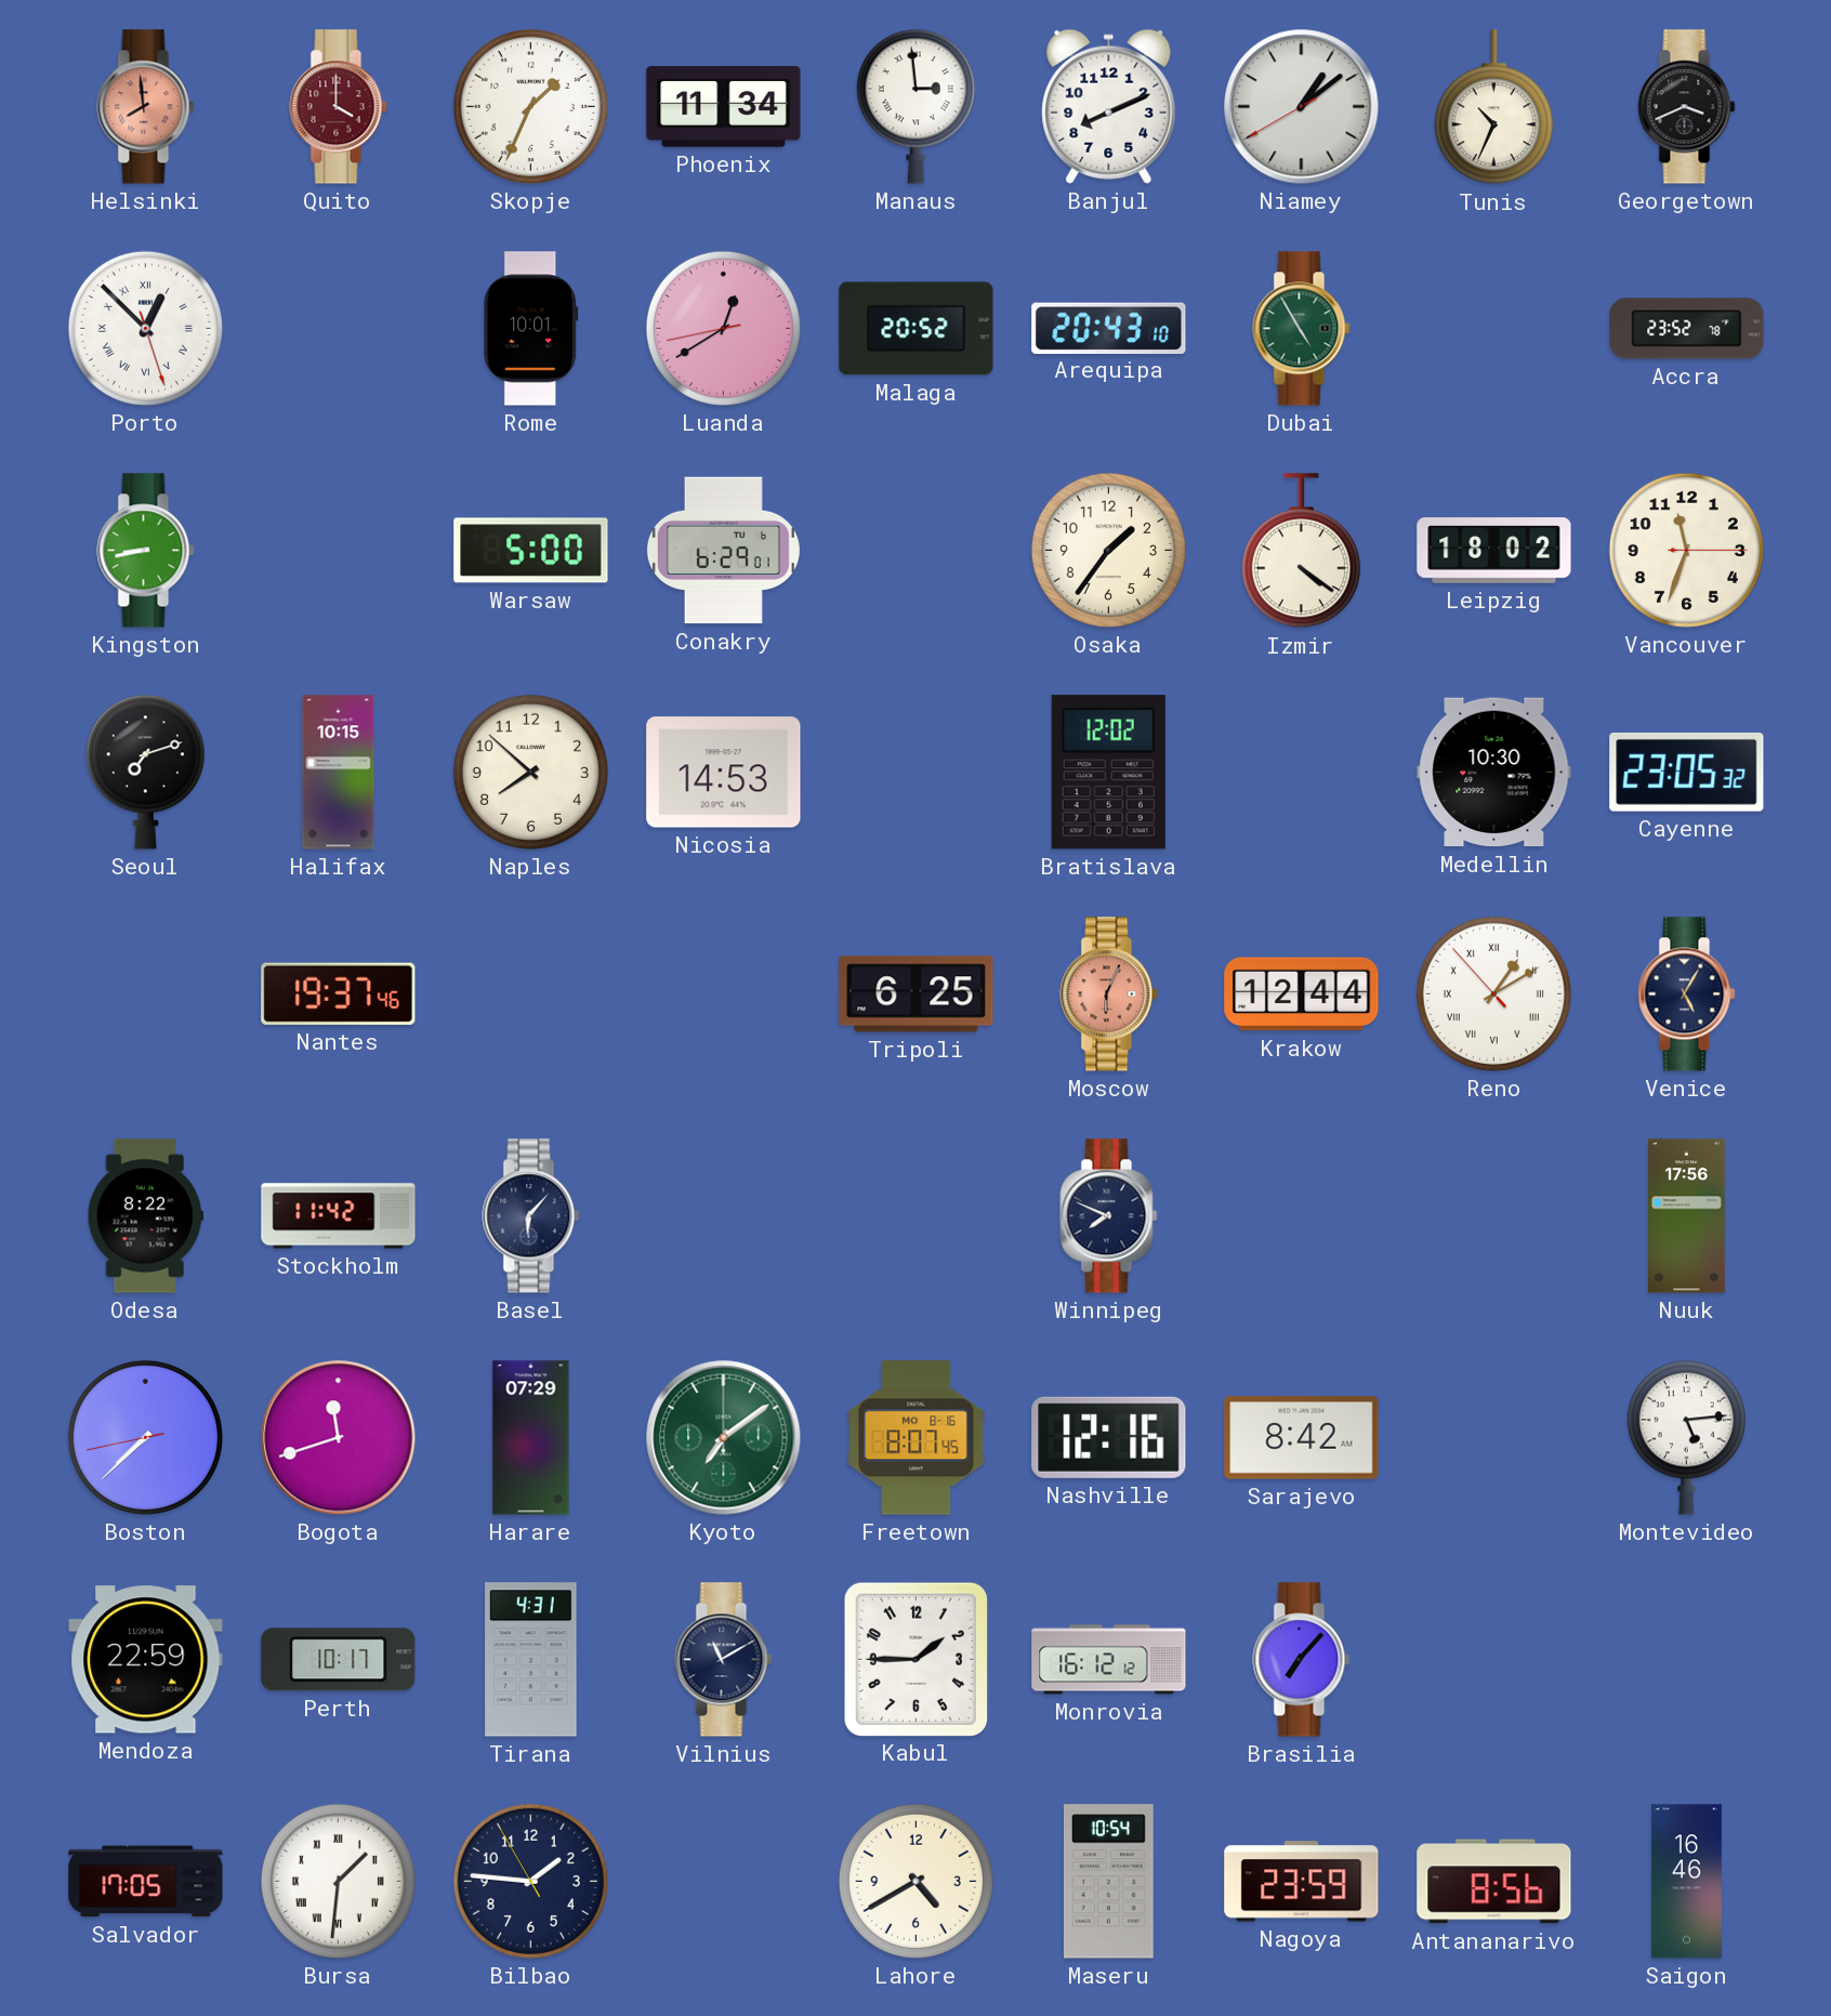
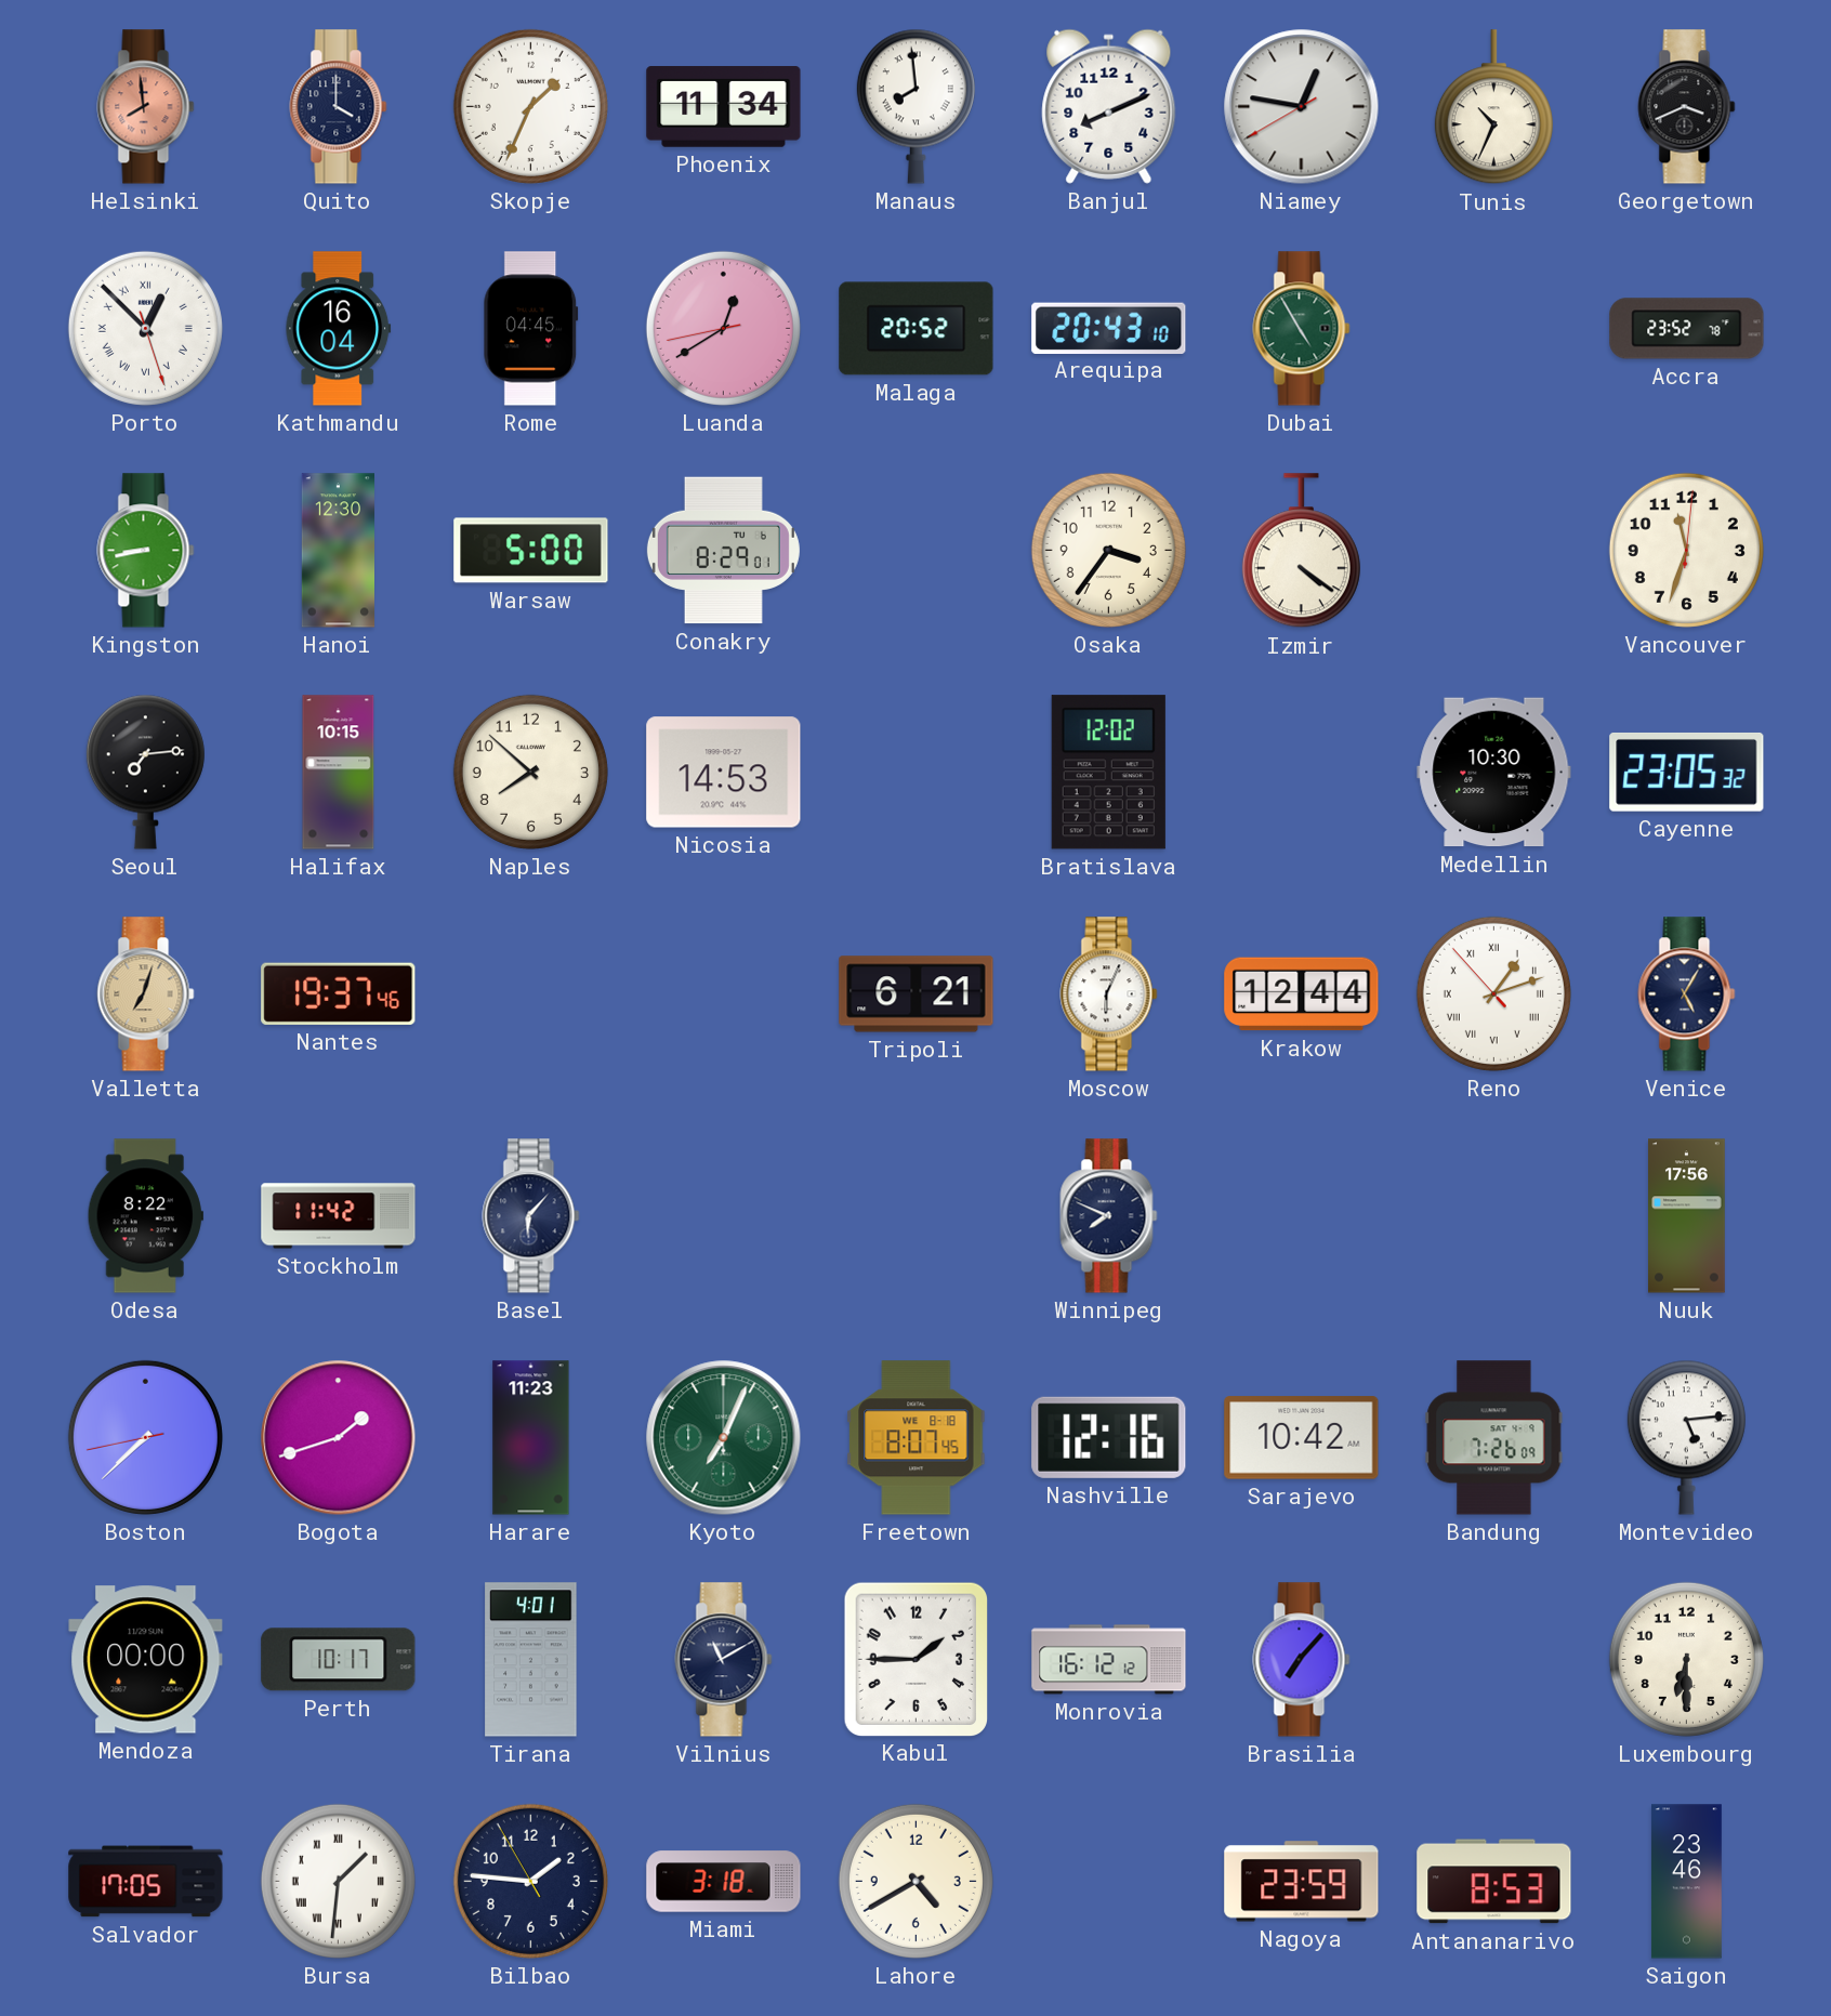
Quito dial: burgundy -> navy (339, 107)
Manaus: 2:59 -> 7:59 (916, 106)
Niamey: 1:08 -> 12:46 (1302, 107)
Kathmandu: none -> 16:04 (339, 329)
Rome: 10:01 -> 04:45 (531, 329)
Hanoi: none -> 12:30 (338, 551)
Conakry: 6:29 -> 8:29 (723, 551)
Osaka: 1:36 -> 3:36 (1108, 550)
Leipzig: 18:02 -> none (1494, 551)
Vancouver: 11:33:15 -> 11:33:01 (1686, 550)
Seoul: 7:12 -> 7:14 (145, 772)
Valletta: none -> 7:03 (146, 994)
Tripoli: 6:25 -> 6:21 (917, 994)
Moscow dial: salmon -> white (1109, 994)
Reno: 1:09 -> 1:11 (1493, 993)
Bogota: 11:42 -> 1:42 (339, 1438)
Harare: 07:29 -> 11:23 (531, 1438)
Kyoto: 7:09 -> 7:04 (724, 1438)
Freetown date: MO 8-16 -> WE 8-18 (917, 1438)
Sarajevo: 8:42 -> 10:42 (1302, 1438)
Bandung: none -> 7:26 (1494, 1438)
Mendoza: 22:59 -> 00:00 (146, 1660)
Tirana: 4:31 -> 4:01 (531, 1660)
Luxembourg: none -> 6:30 (1686, 1659)
Miami: none -> 3:18 (724, 1882)
Maseru: 10:54 -> none (1108, 1882)
Antananarivo: 8:56 -> 8:53 (1494, 1882)
Saigon: 16:46 -> 23:46 (1686, 1882)
